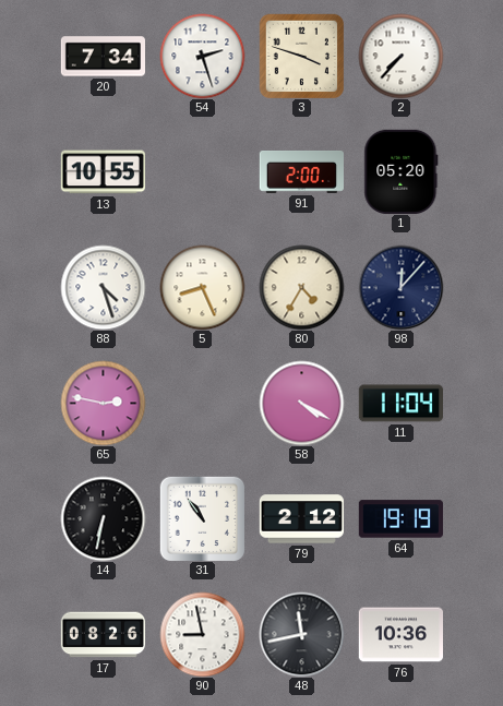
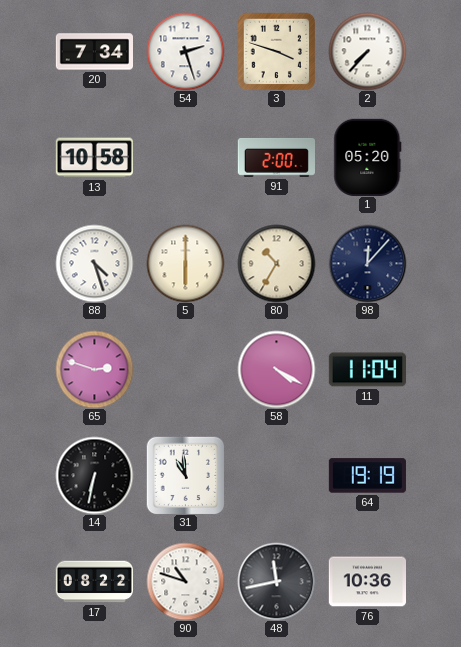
13: 10:55 -> 10:58 (94, 158)
5: 8:26 -> 6:00 (185, 263)
80: 4:35 -> 10:35 (276, 263)
65: 2:47 -> 2:48 (94, 369)
31: 10:54 -> 10:59 (185, 475)
79: 2:12 -> none (301, 519)
17: 08:26 -> 08:22 (94, 582)
90: 8:58 -> 10:48 (185, 581)
